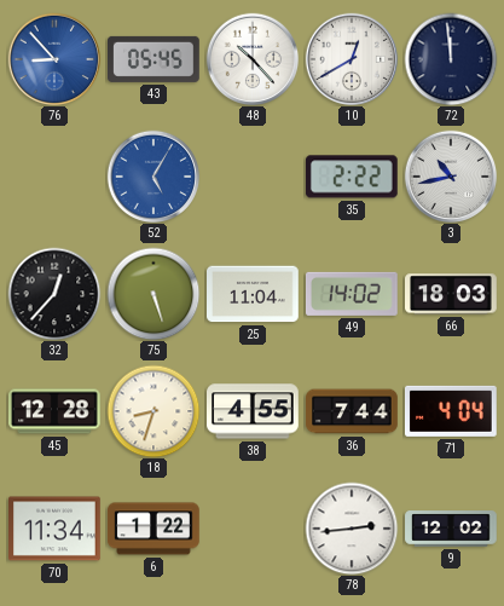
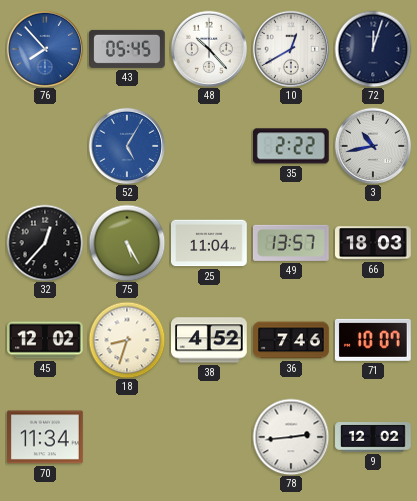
76: 8:53 -> 7:53 (45, 49)
72: 11:59 -> 12:03 (373, 49)
75: 5:27 -> 5:25 (127, 243)
49: 14:02 -> 13:57 (291, 243)
45: 12:28 -> 12:02 (45, 340)
38: 4:55 -> 4:52 (210, 340)
36: 7:44 -> 7:46 (291, 340)
71: 4:04 -> 10:07 (373, 340)
6: 1:22 -> none (153, 529)
